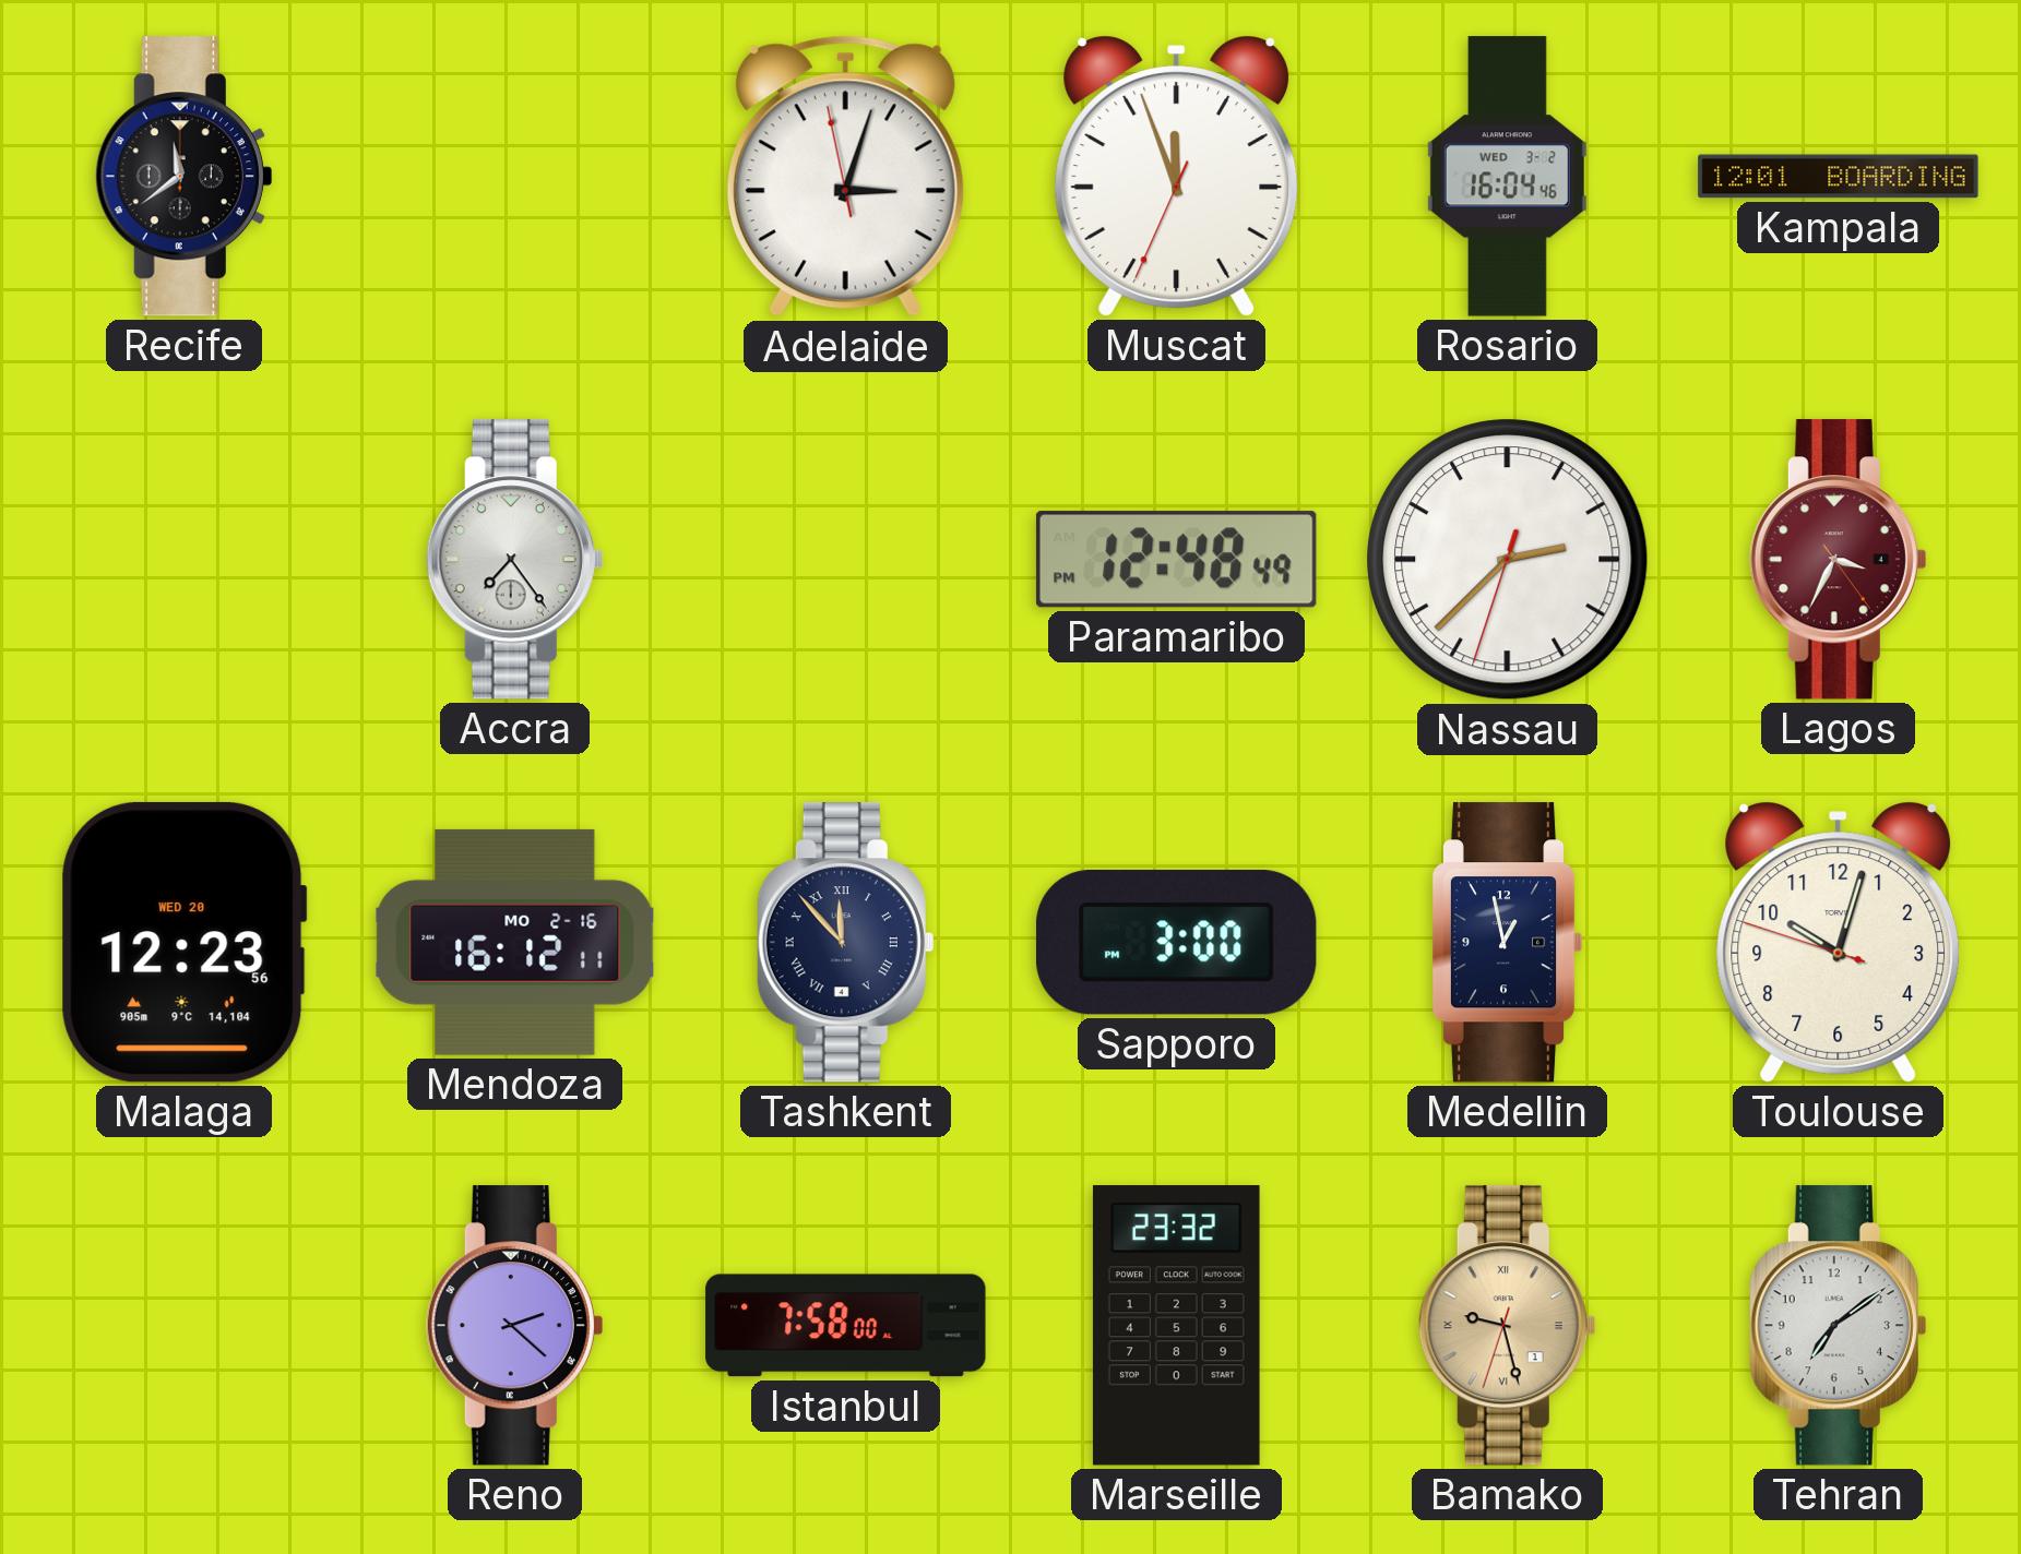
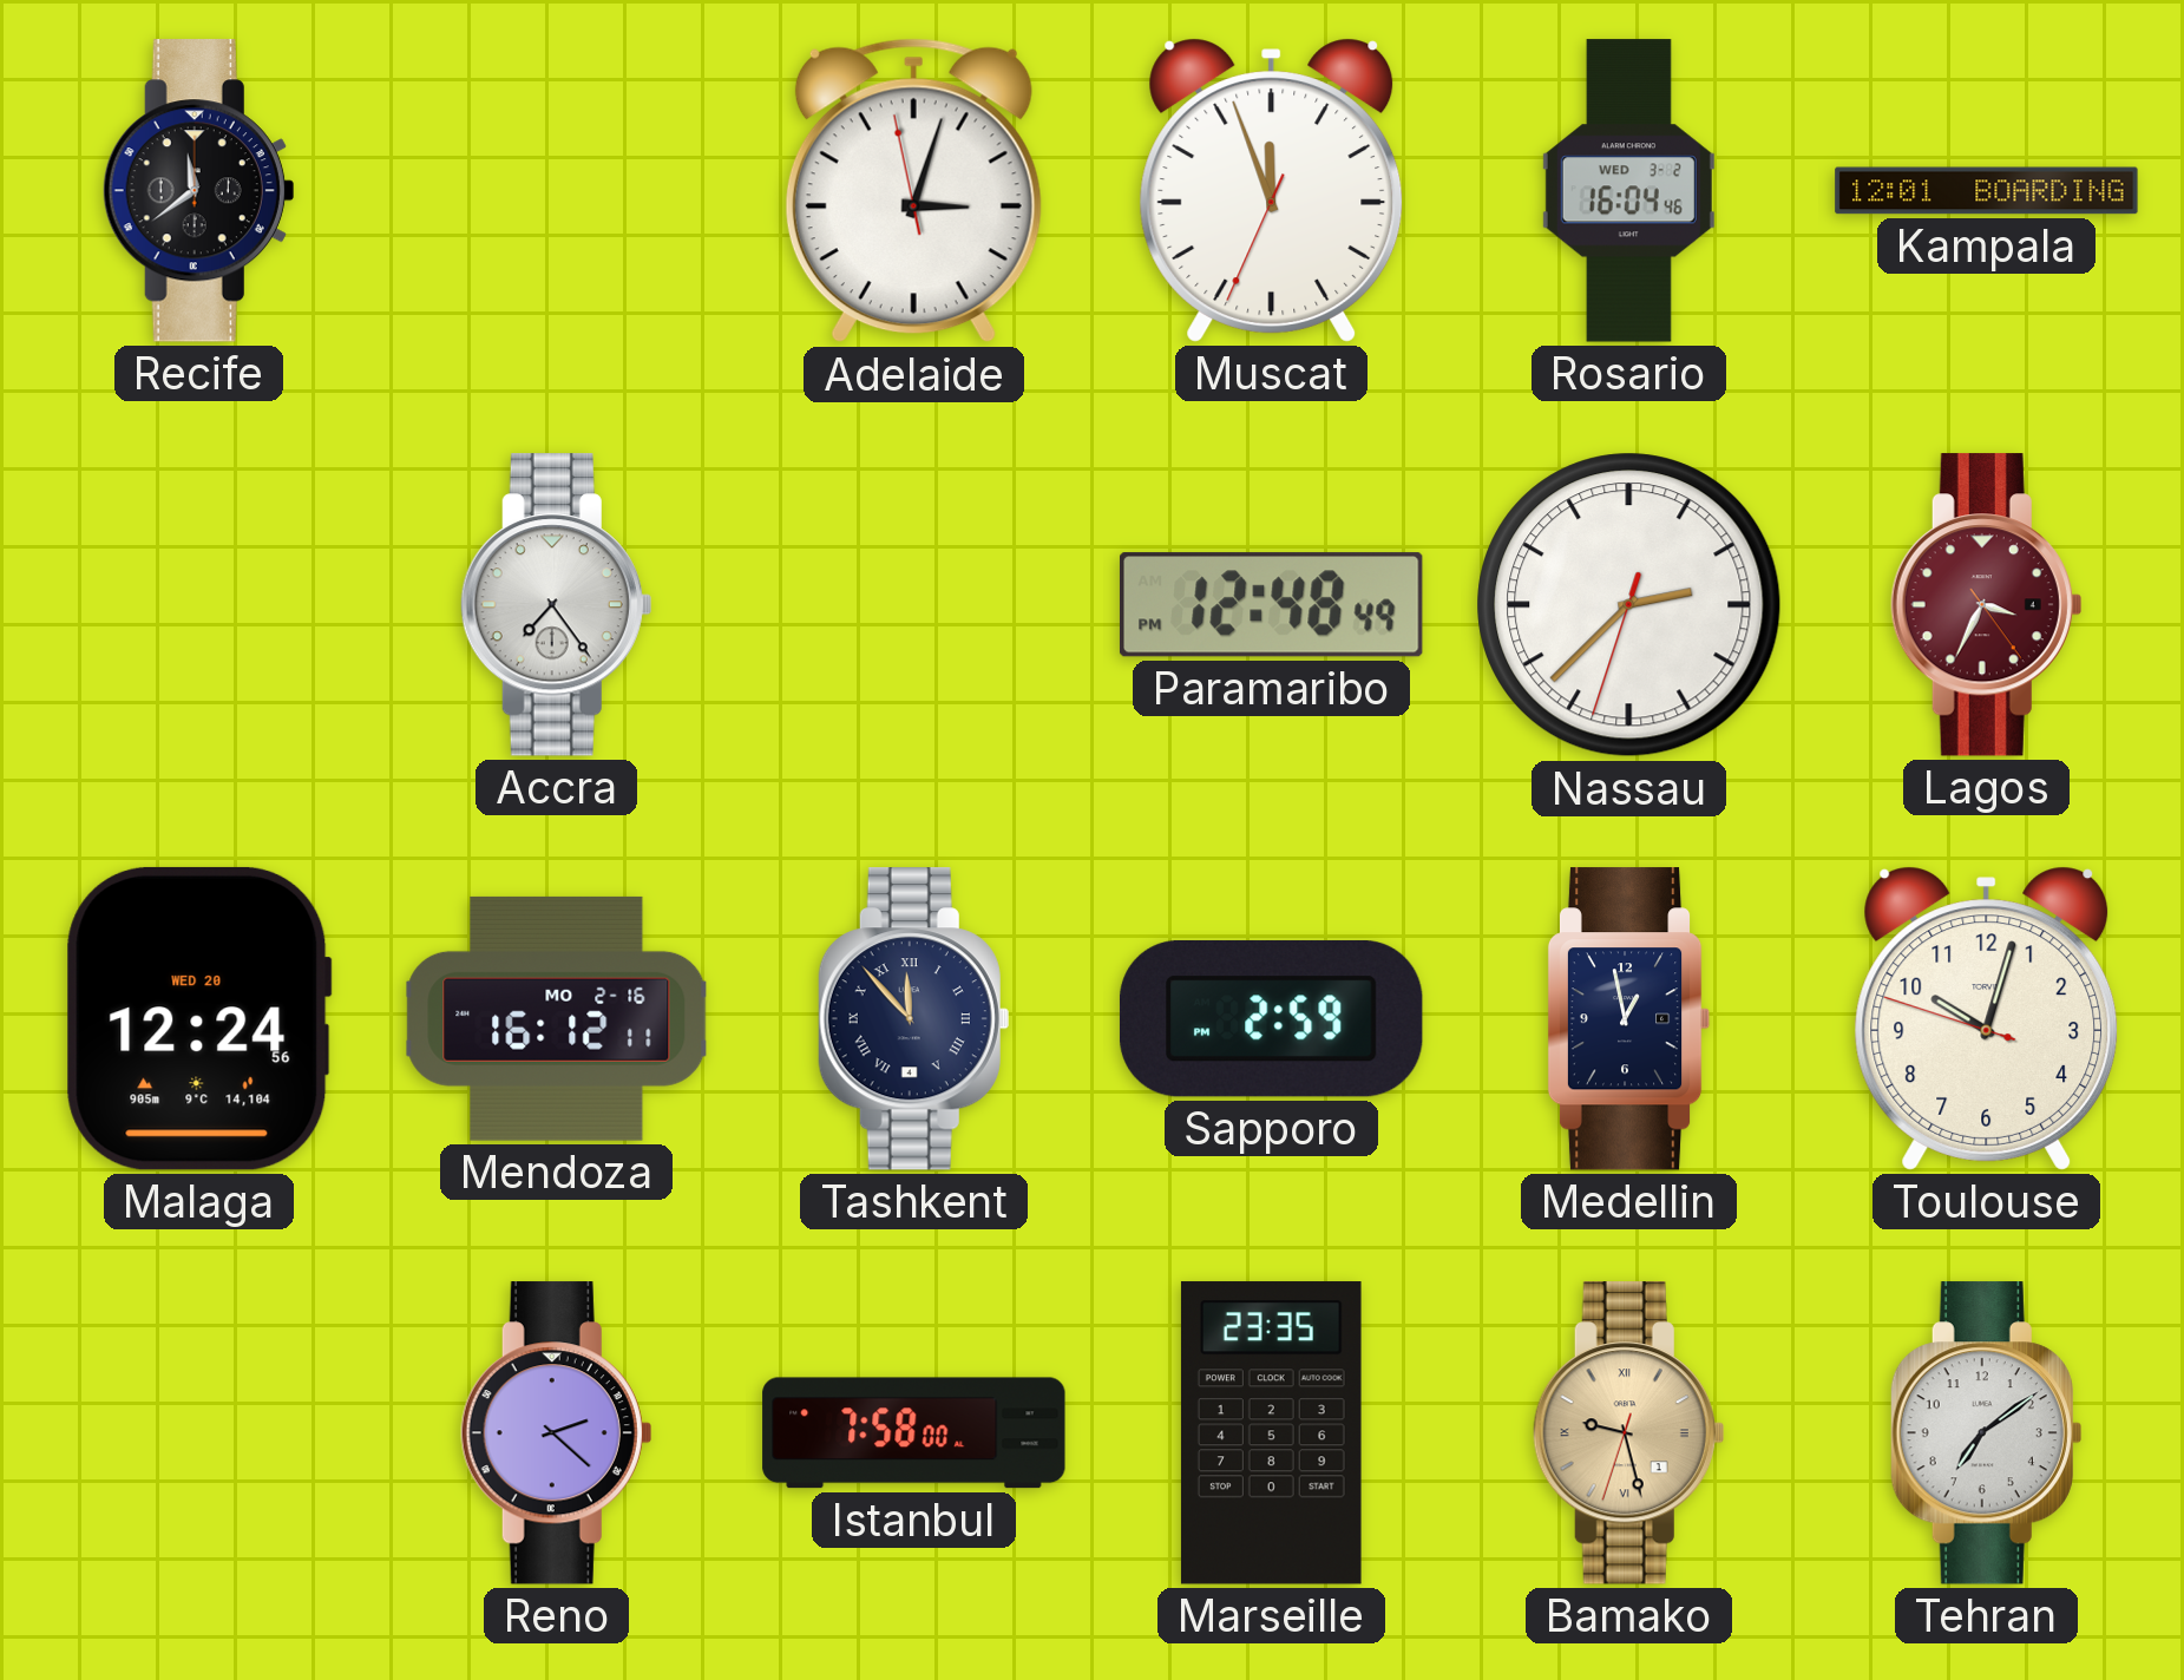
Malaga: 12:23 -> 12:24 (198, 1018)
Sapporo: 3:00 -> 2:59 (1271, 1019)
Marseille: 23:32 -> 23:35 (1271, 1433)
